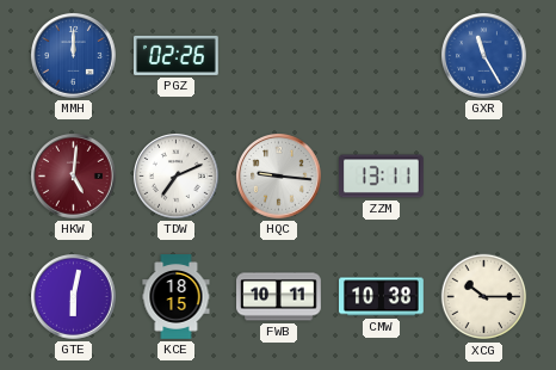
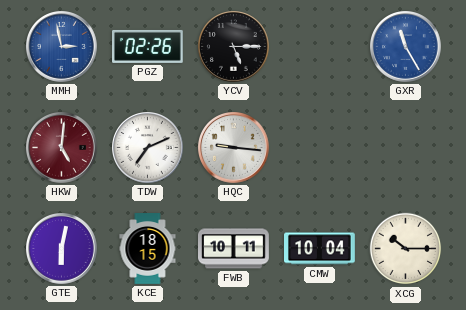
MMH: 12:00 -> 2:58 (62, 47)
YCV: none -> 5:15 (234, 47)
ZZM: 13:11 -> none (382, 177)
CMW: 10:38 -> 10:04 (320, 249)
